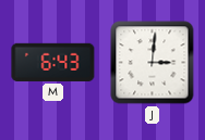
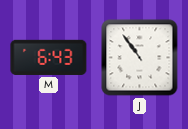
J: 3:01 -> 10:54 (140, 58)
